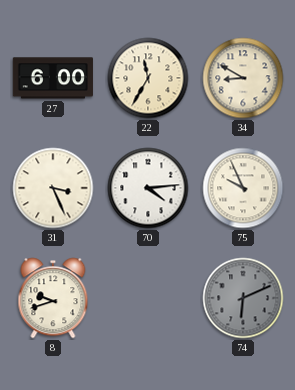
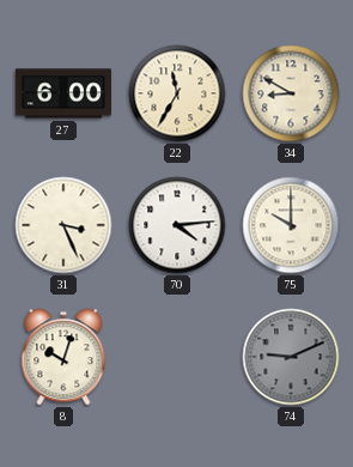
75: 9:56 -> 10:00 (291, 225)
8: 9:42 -> 10:03 (63, 357)
74: 6:11 -> 9:11 (291, 357)
